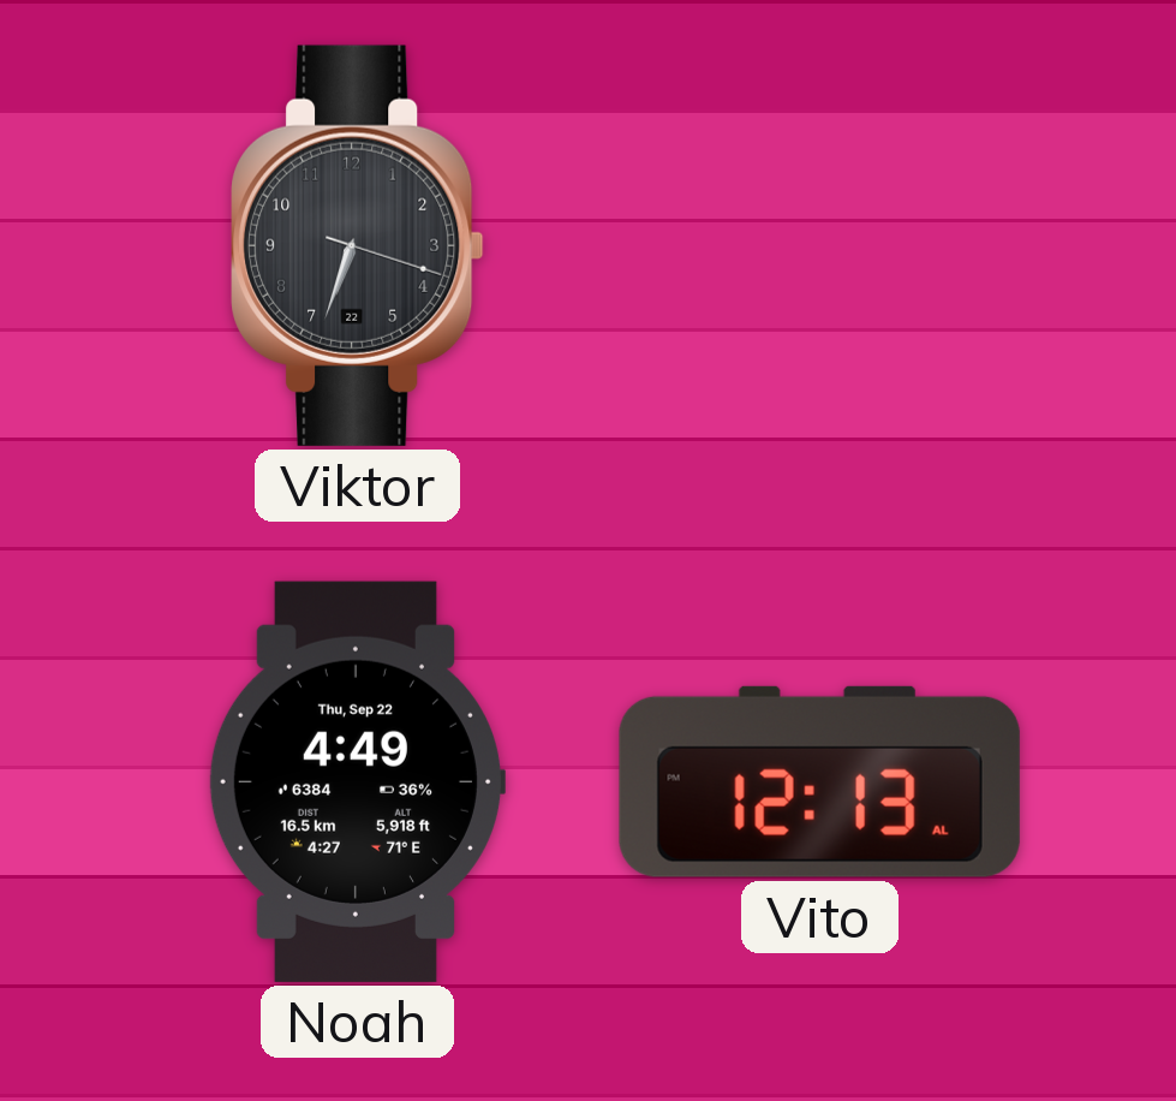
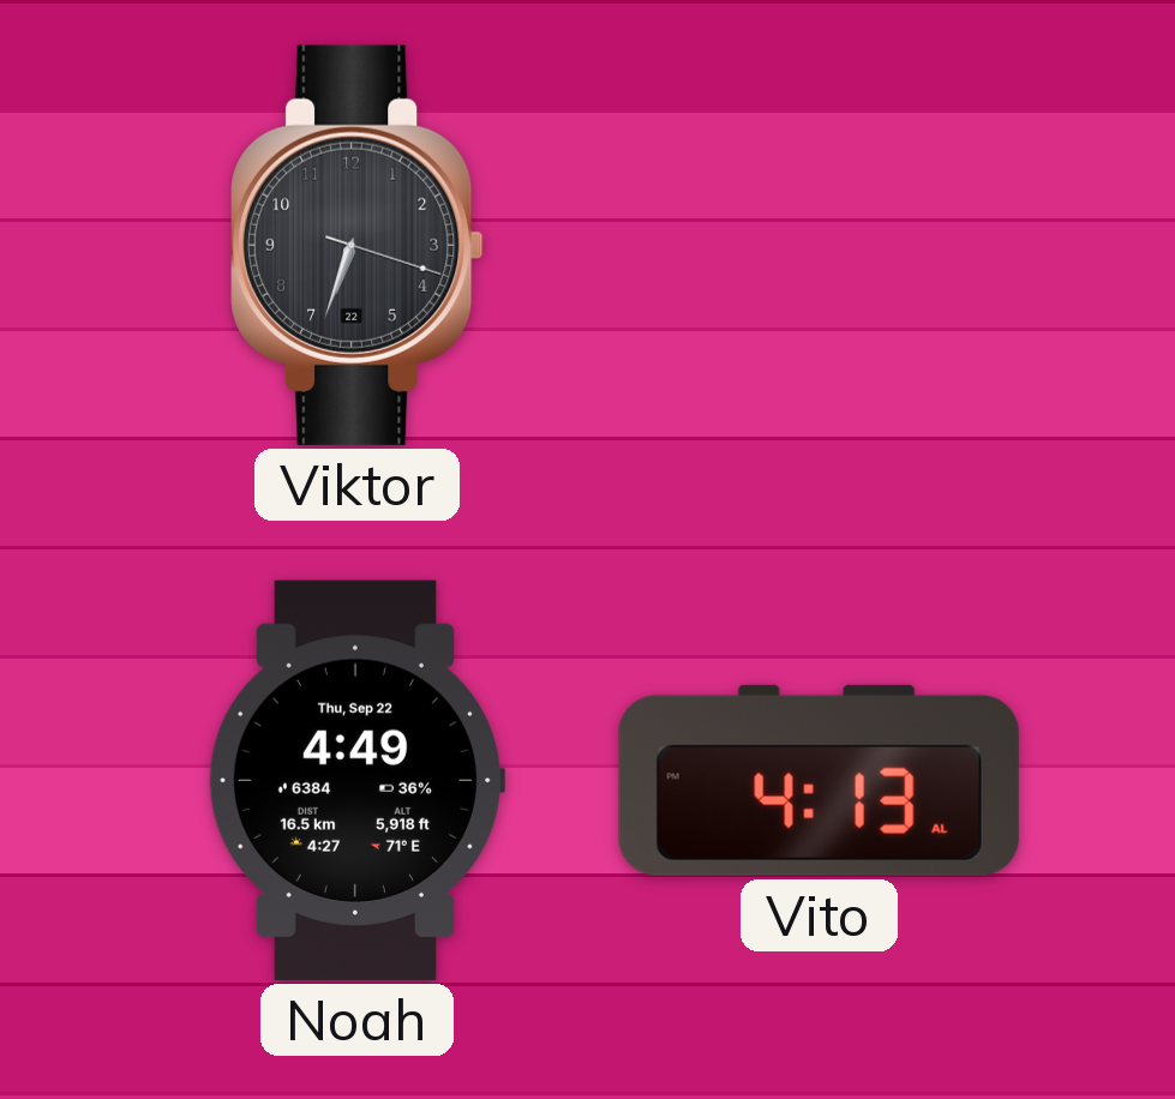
Vito: 12:13 -> 4:13 (819, 780)
